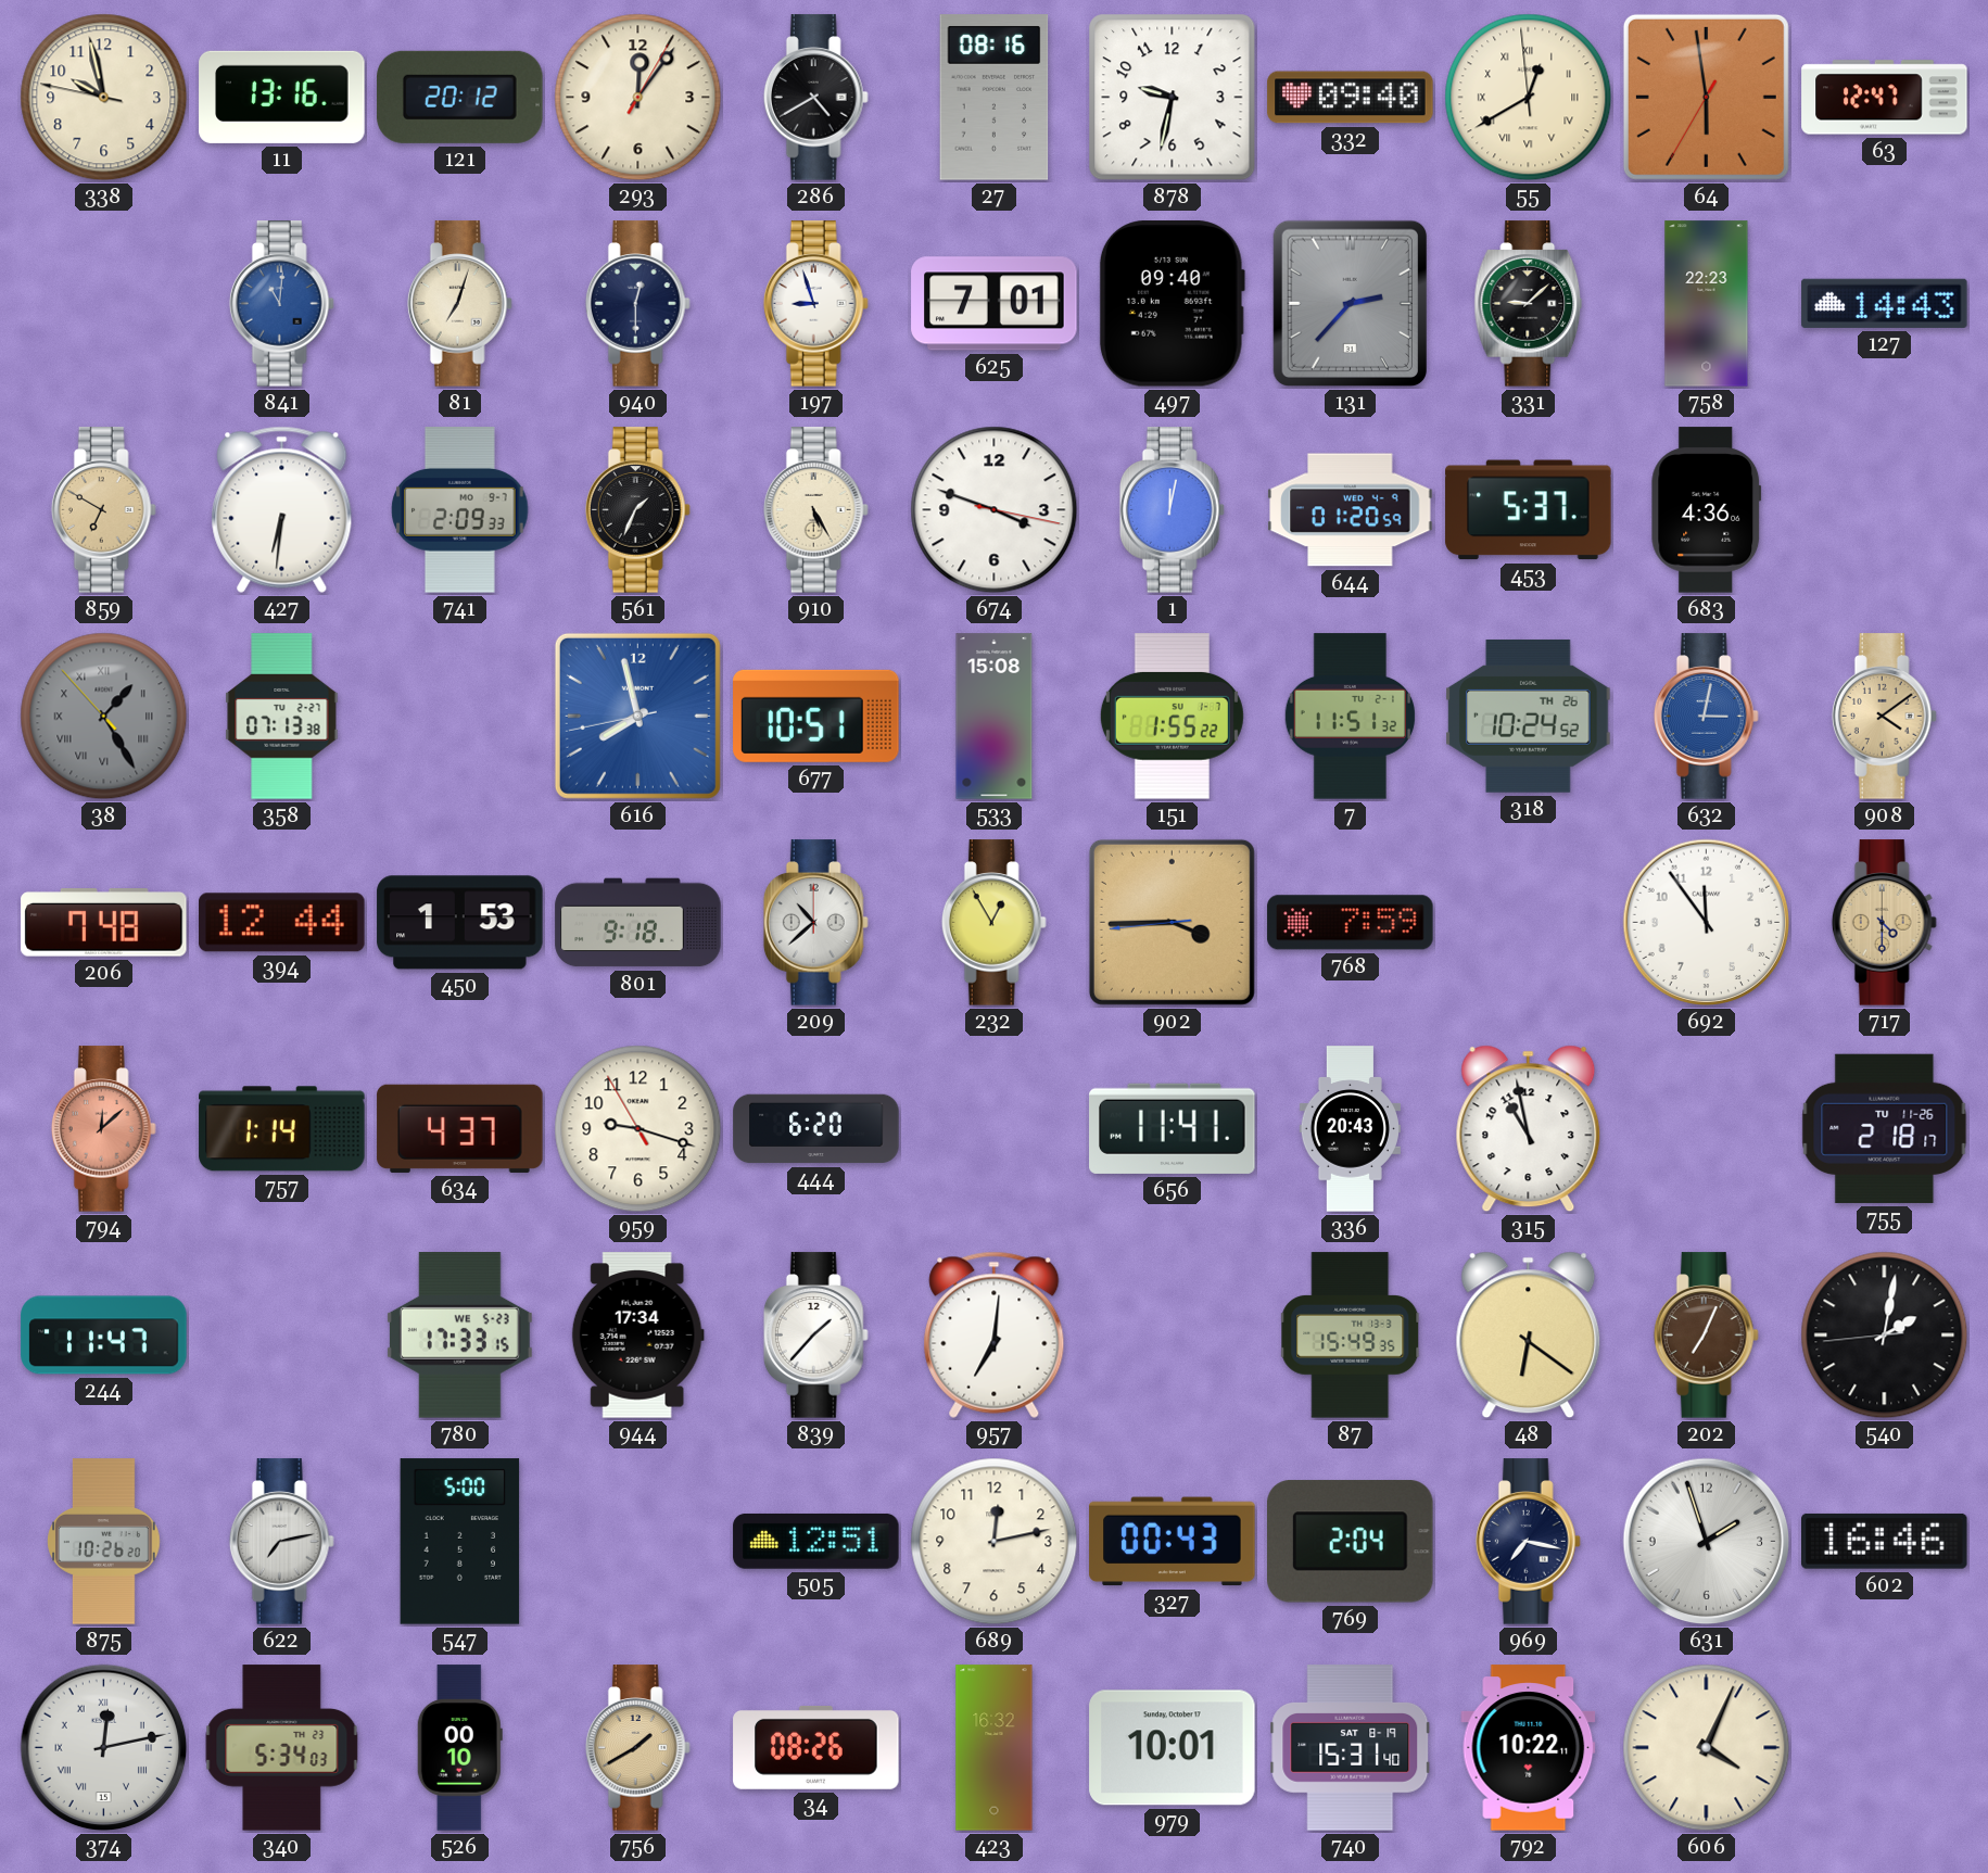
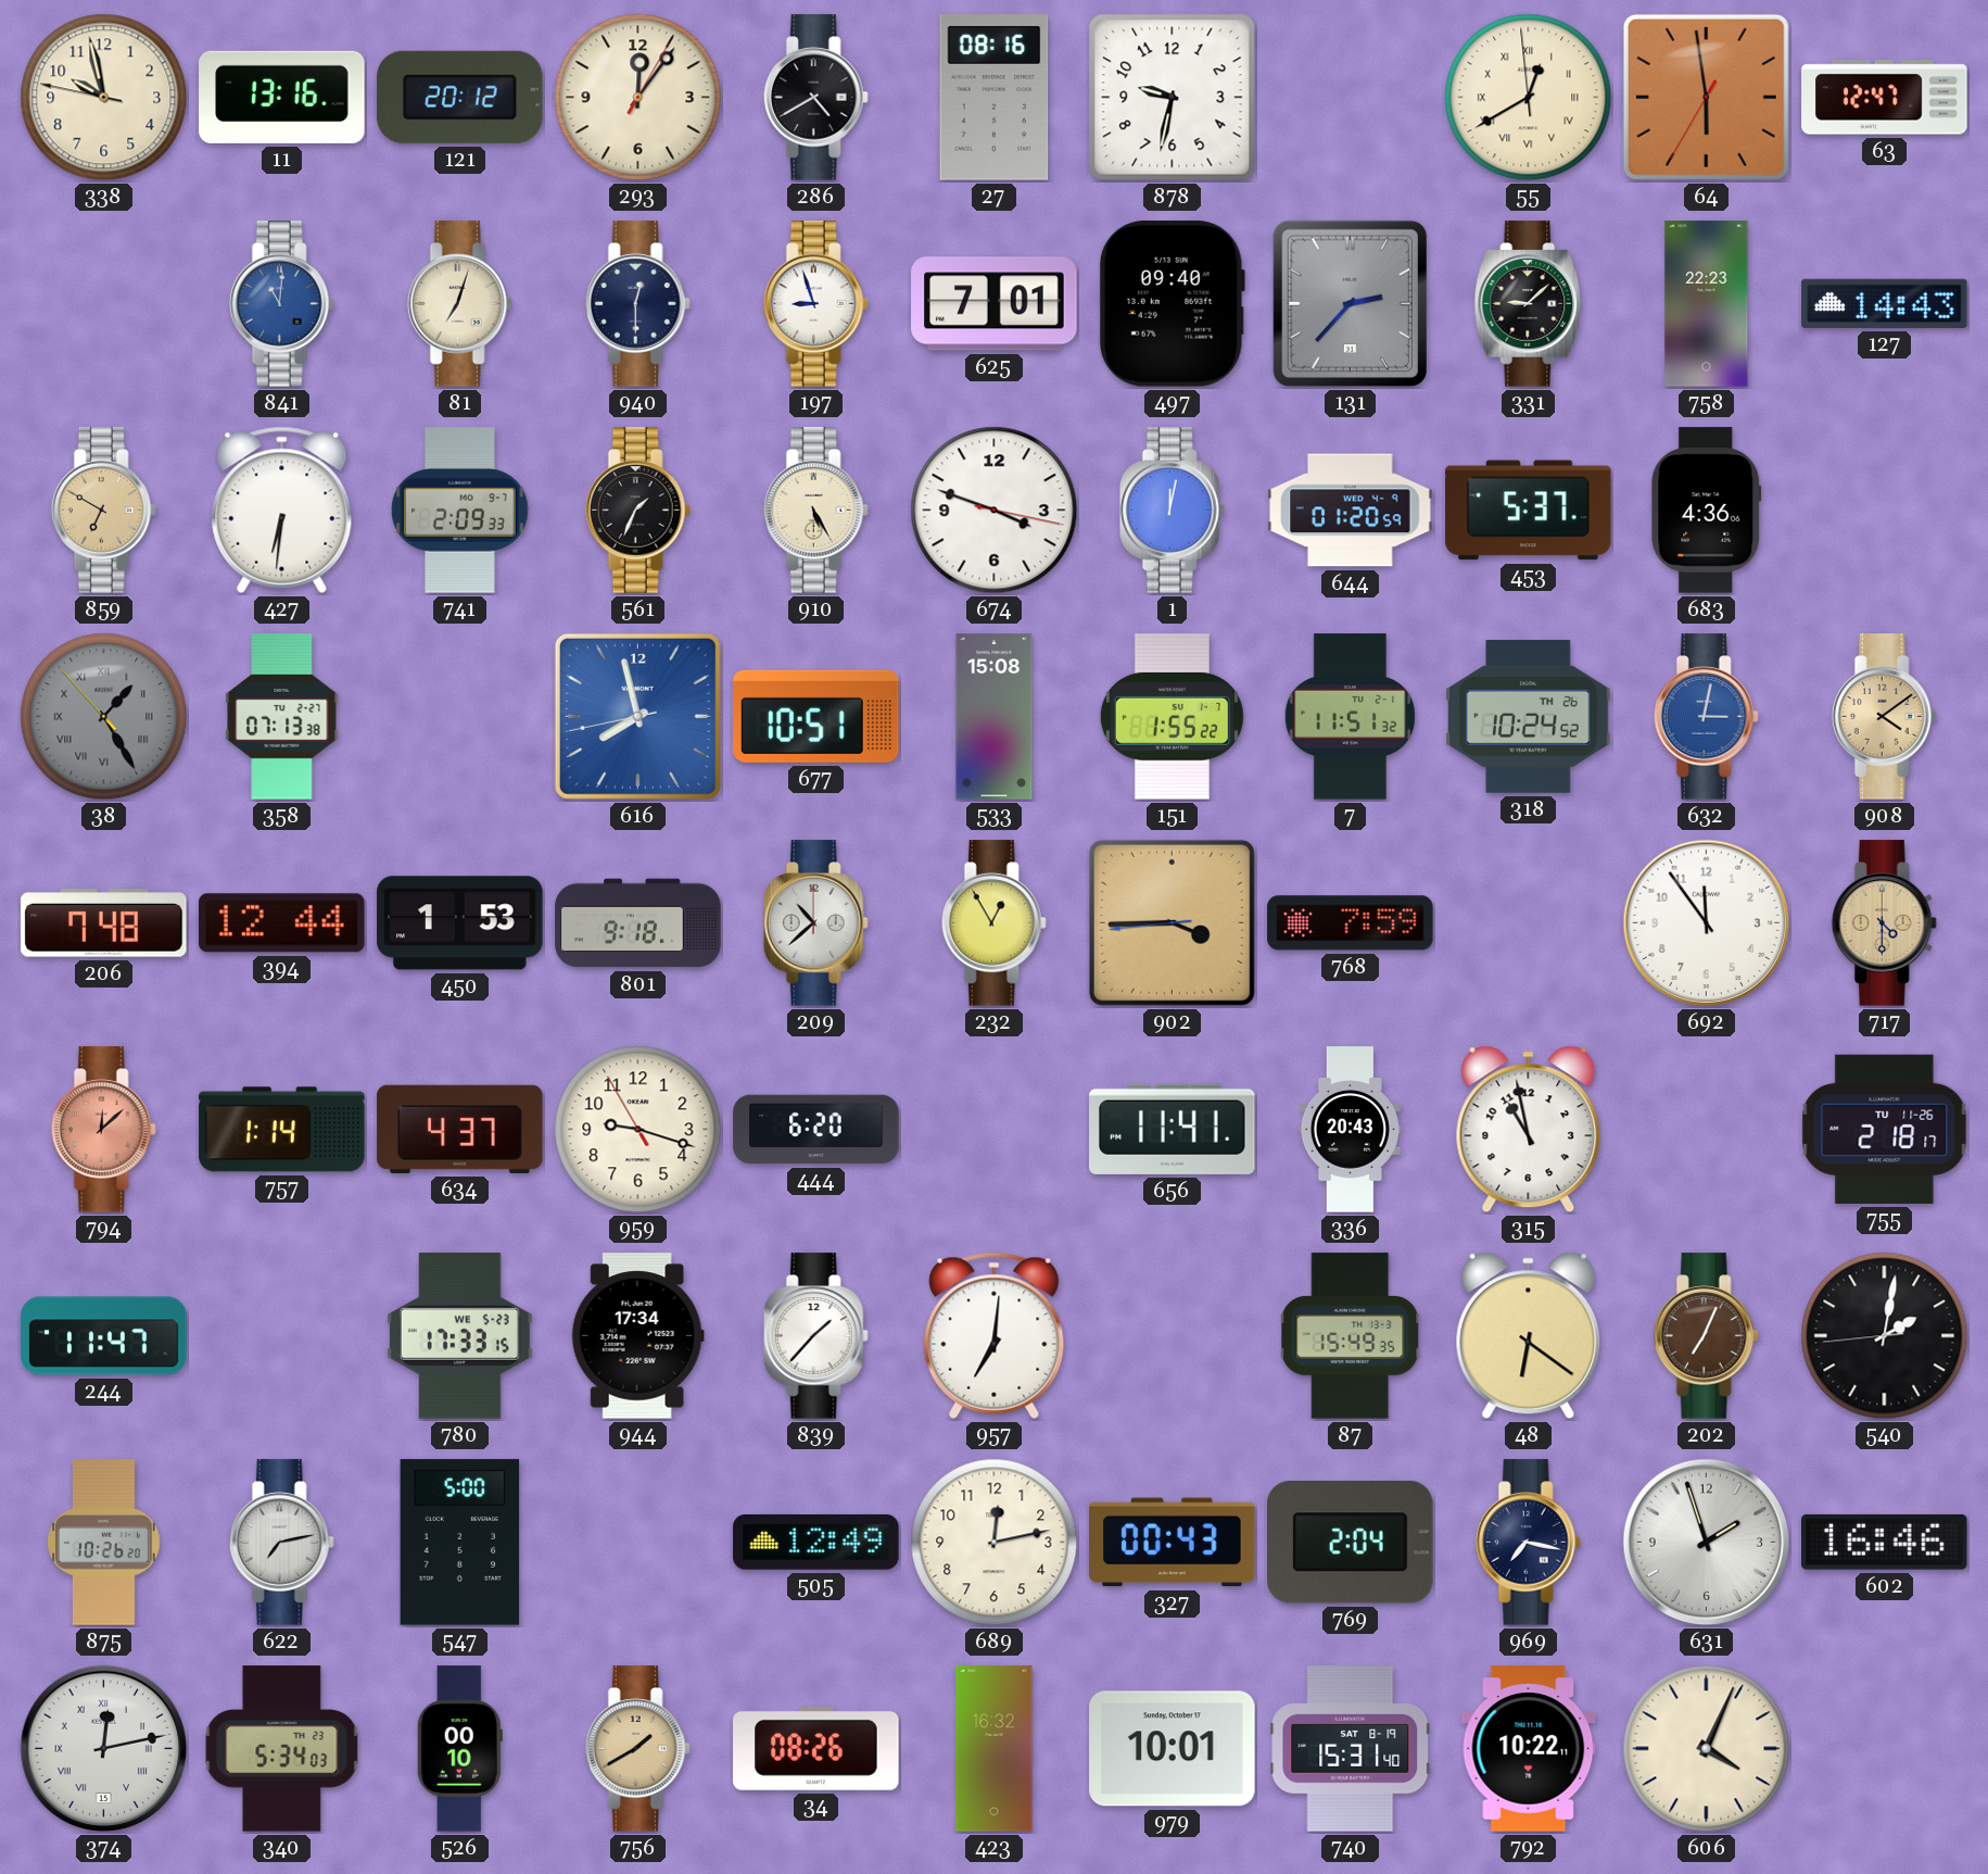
332: 09:40 -> none (1351, 98)
505: 12:51 -> 12:49 (816, 1542)
